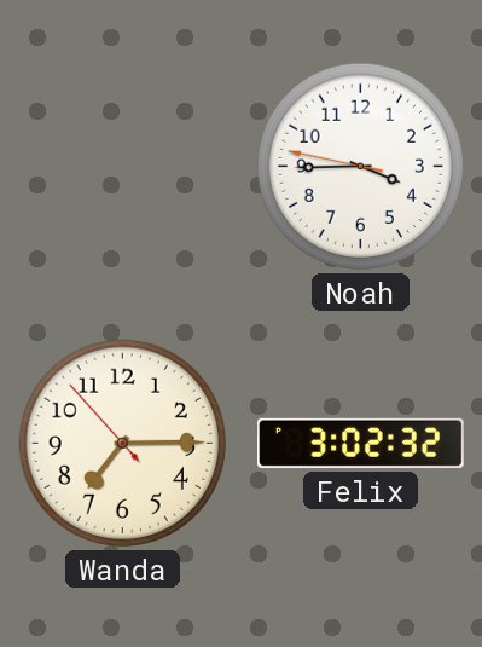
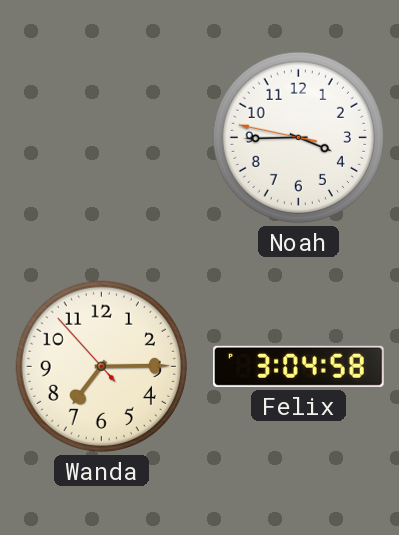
Felix: 3:02 -> 3:04 (299, 366)
